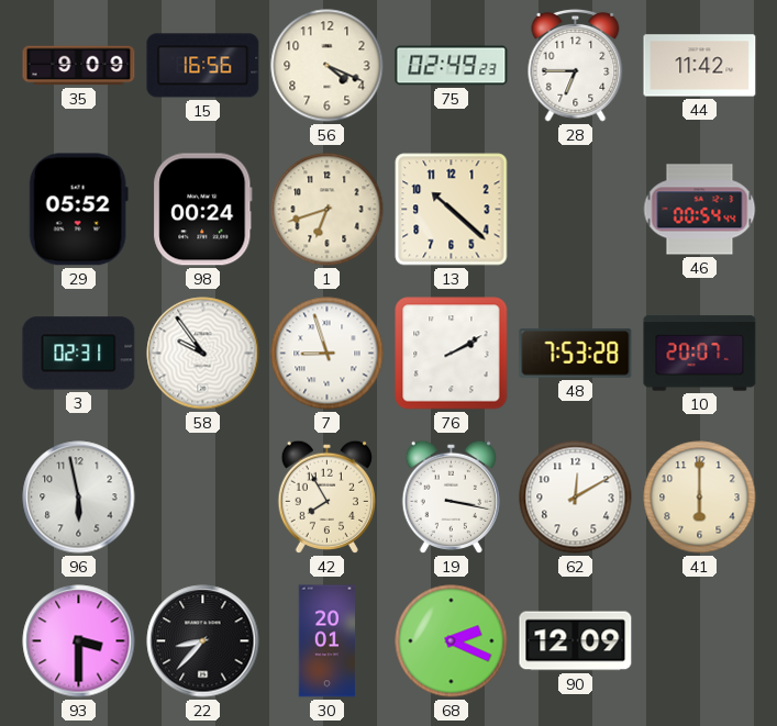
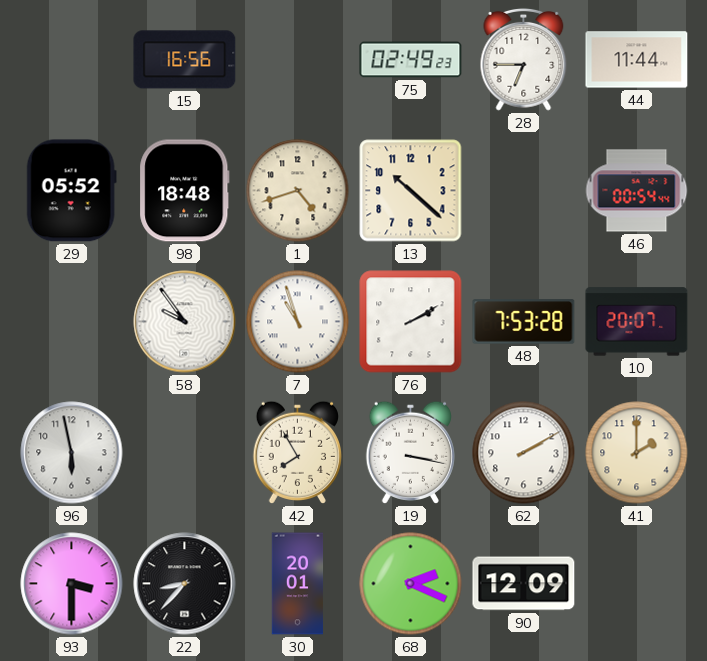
35: 9:09 -> none (79, 66)
56: 4:19 -> none (328, 66)
44: 11:42 -> 11:44 (637, 60)
98: 00:24 -> 18:48 (185, 191)
1: 6:42 -> 4:42 (298, 191)
3: 02:31 -> none (79, 354)
7: 8:57 -> 10:57 (298, 322)
62: 12:10 -> 2:10 (524, 453)
41: 6:00 -> 2:00 (637, 453)
